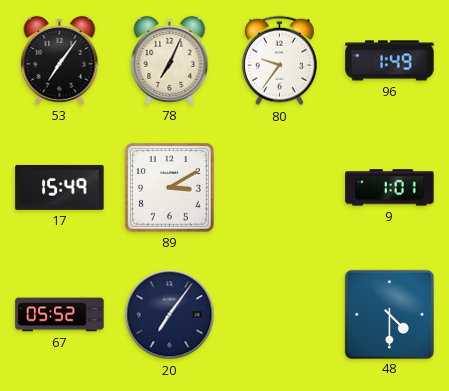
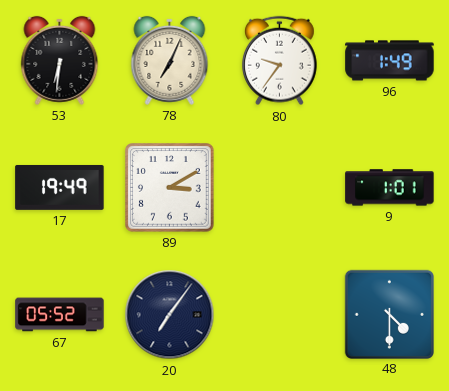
53: 7:06 -> 6:31 (60, 60)
17: 15:49 -> 19:49 (60, 187)
